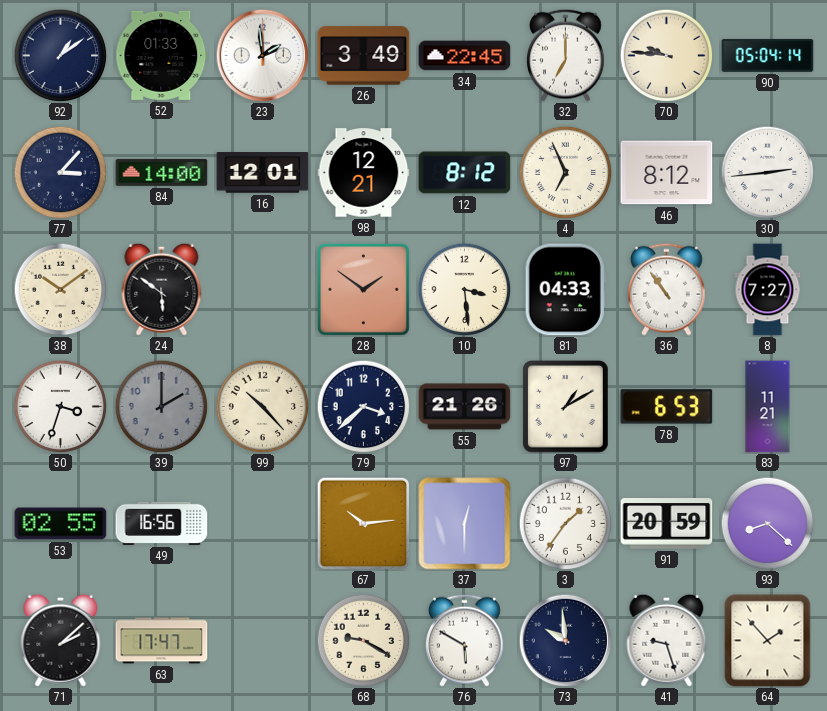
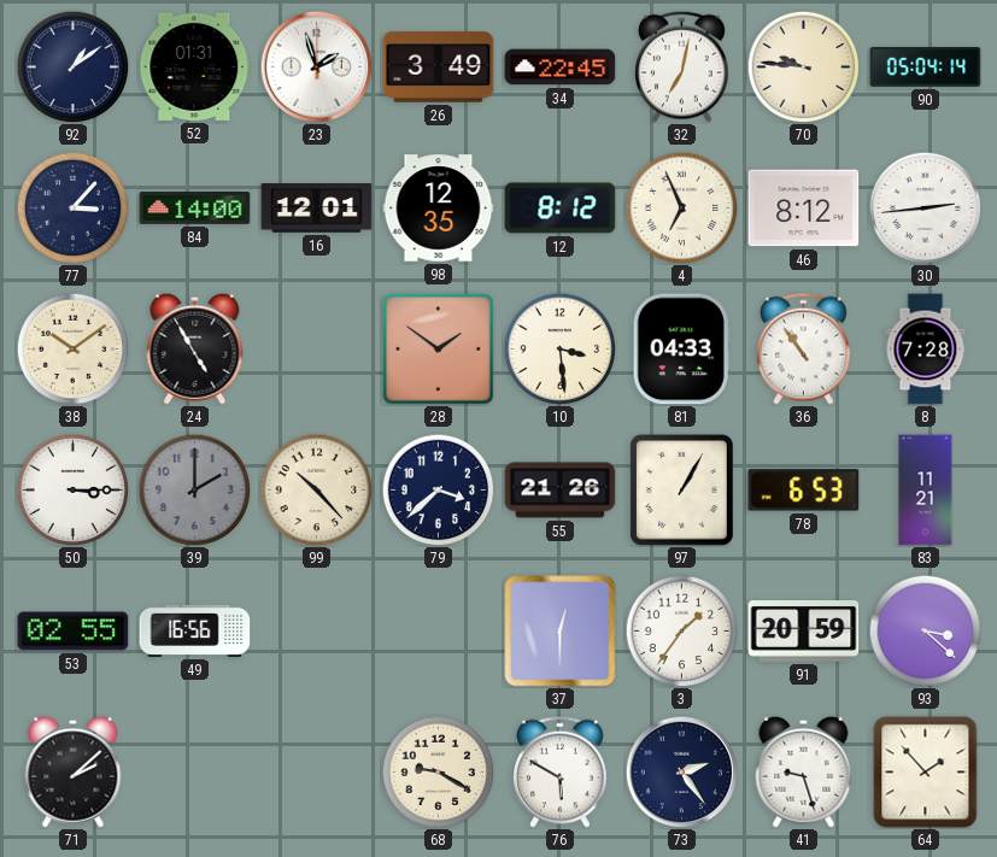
52: 01:33 -> 01:31 (195, 66)
23: 1:59 -> 1:57 (316, 66)
32: 7:00 -> 7:02 (682, 66)
98: 12:21 -> 12:35 (439, 209)
24: 5:51 -> 4:55 (195, 348)
8: 7:27 -> 7:28 (926, 350)
50: 3:33 -> 3:15 (72, 489)
97: 1:10 -> 1:05 (682, 491)
67: 10:14 -> none (363, 523)
93: 8:22 -> 3:22 (925, 630)
63: 17:47 -> none (162, 641)
73: 9:59 -> 2:24 (681, 771)
